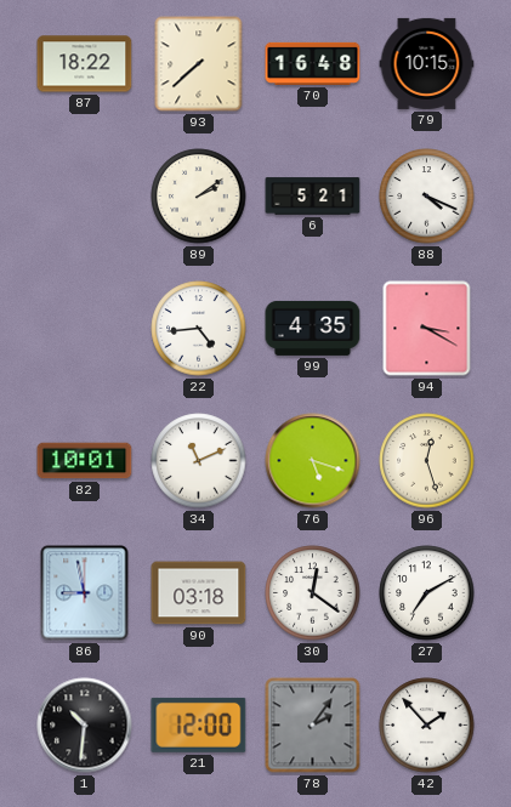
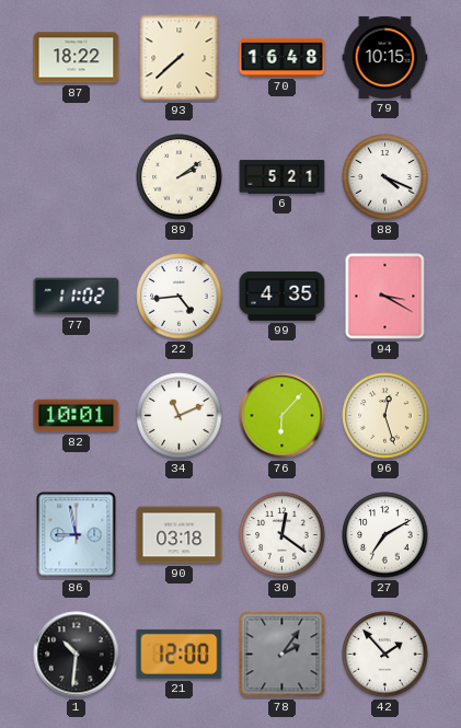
77: none -> 11:02 (77, 297)
76: 5:18 -> 6:07 (283, 416)
